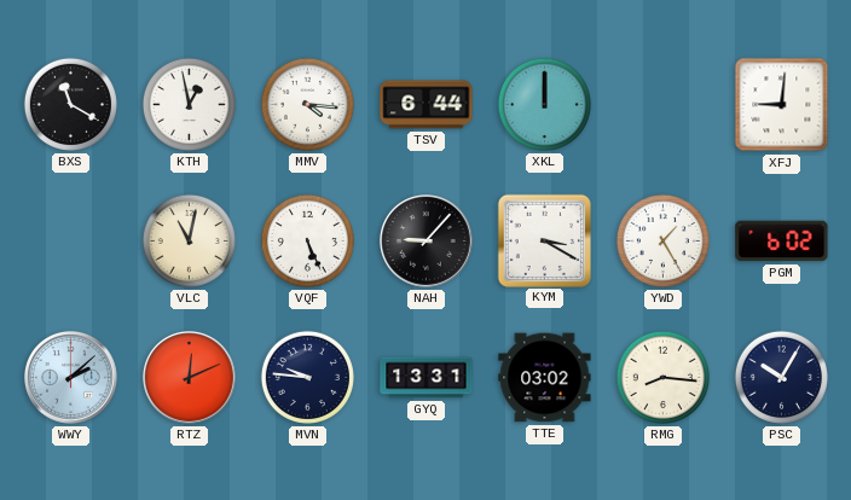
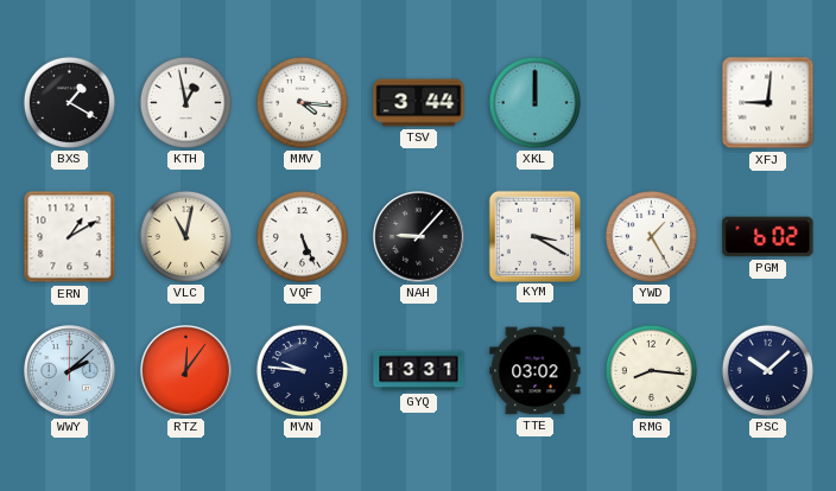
BXS: 11:20 -> 1:20 (69, 102)
TSV: 6:44 -> 3:44 (419, 103)
ERN: none -> 1:10 (70, 237)
RTZ: 12:11 -> 12:06 (186, 371)
PSC: 10:05 -> 10:08 (767, 370)
